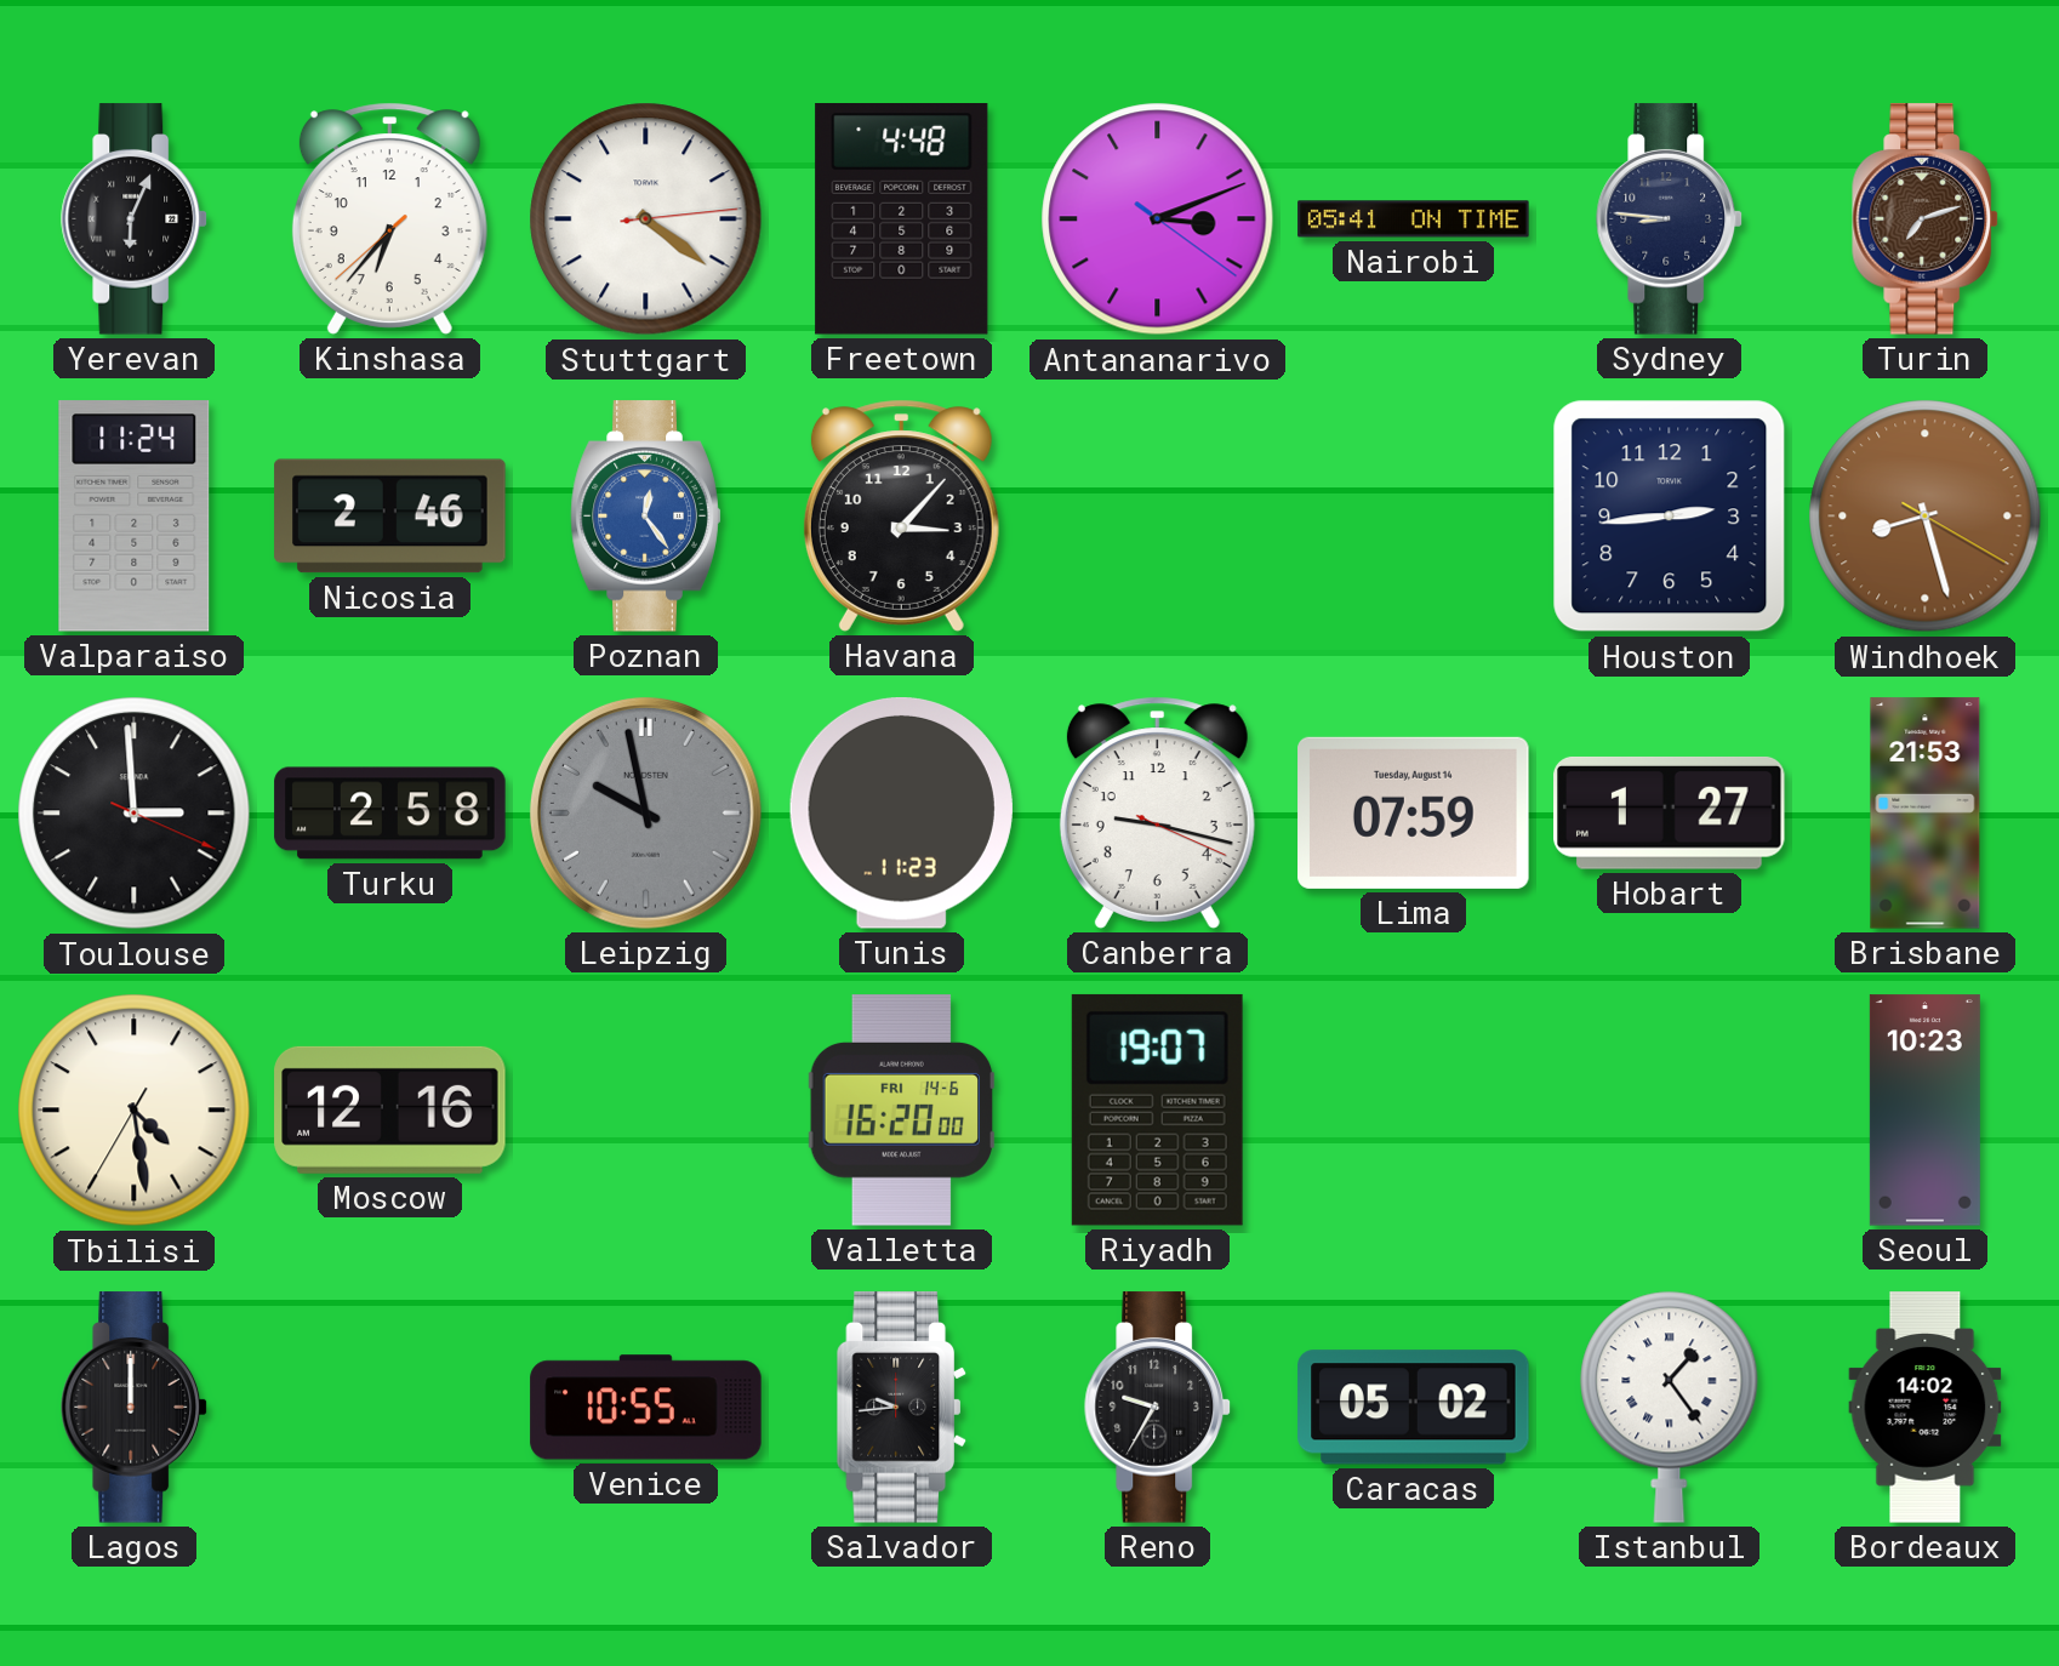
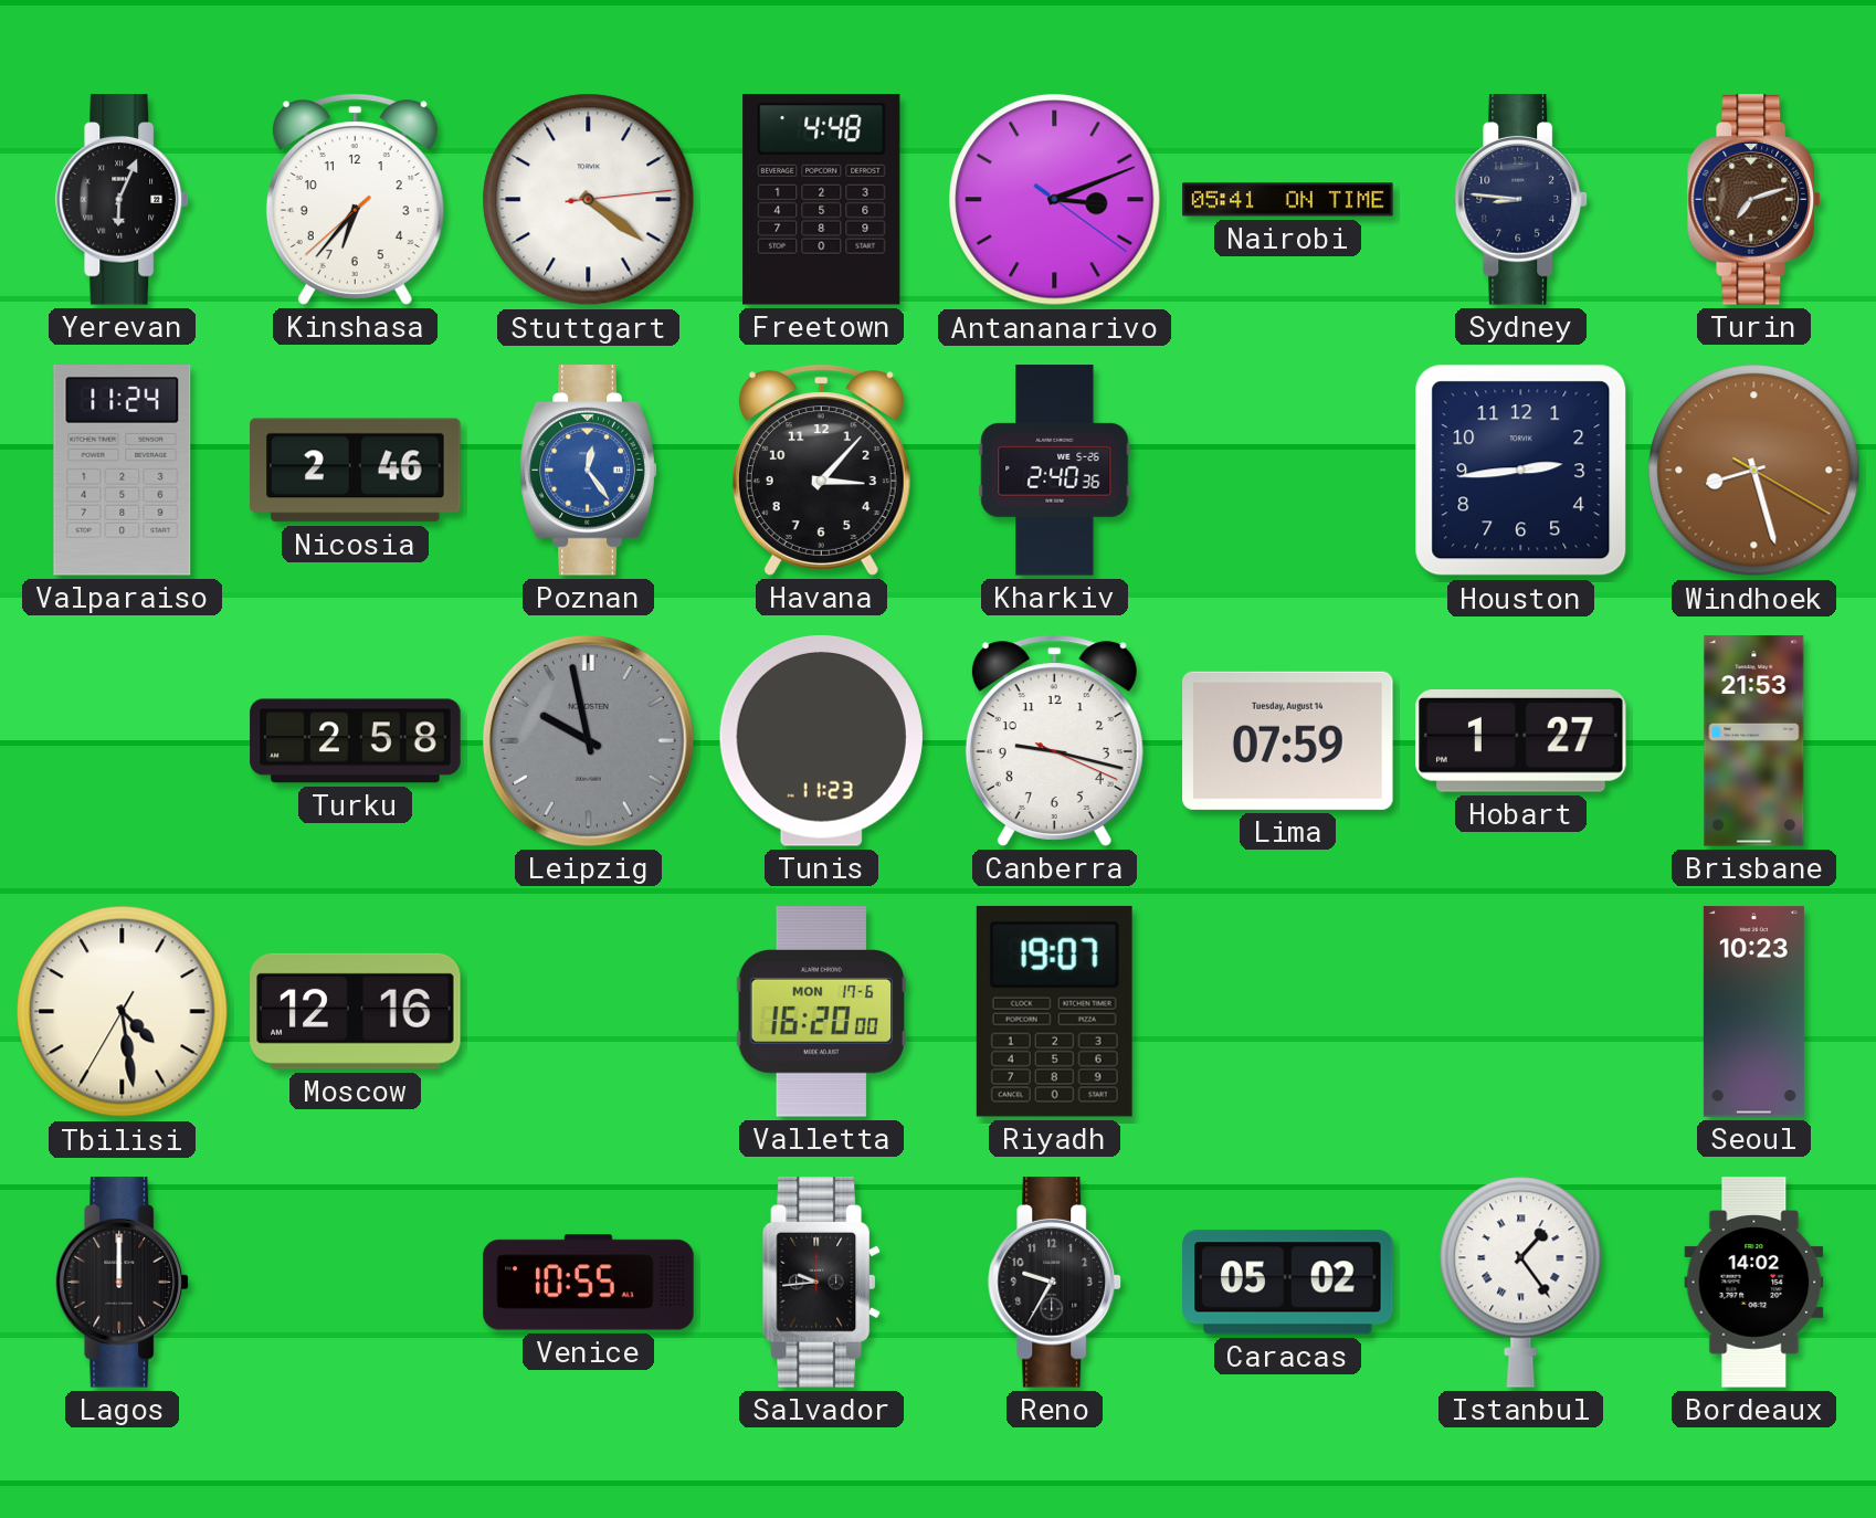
Kharkiv: none -> 2:40 (1055, 471)
Toulouse: 2:59 -> none (135, 814)
Valletta date: FRI 14-6 -> MON 17-6 (822, 1012)
